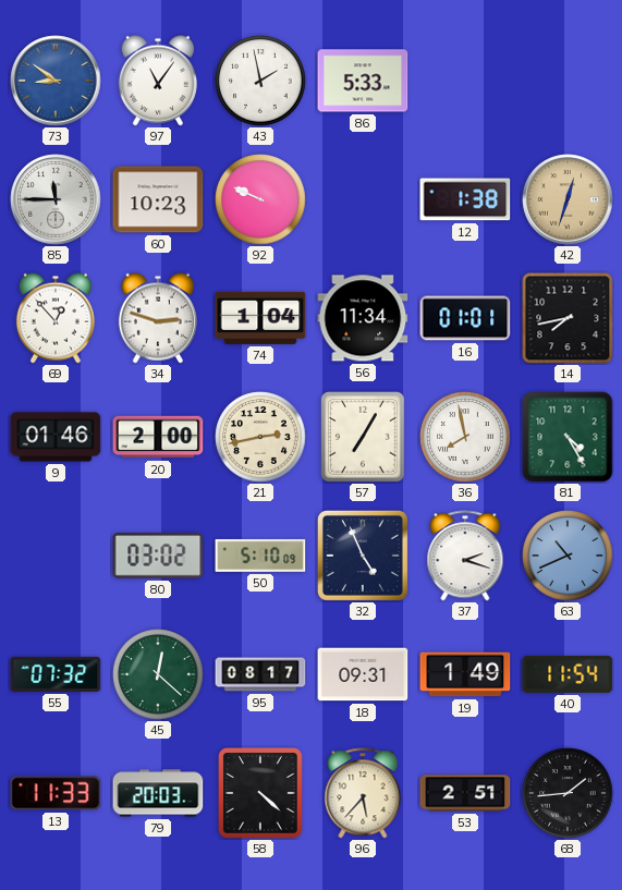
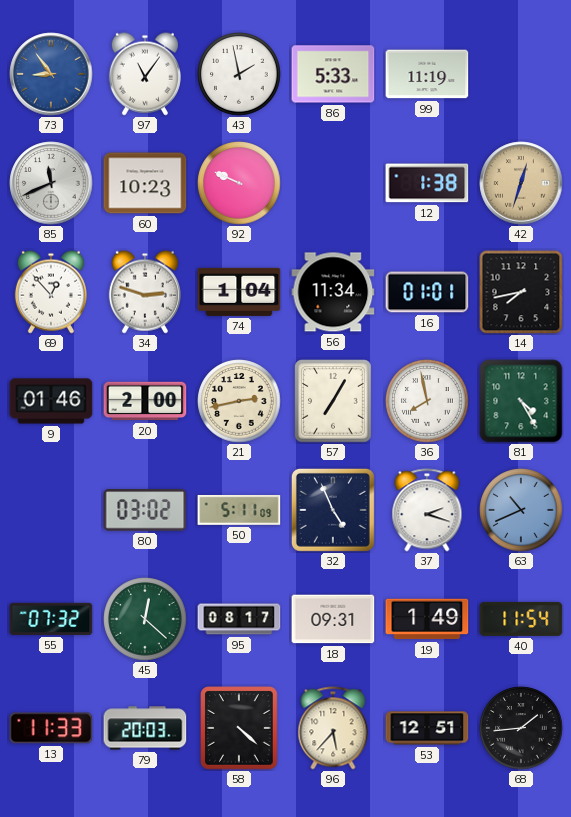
73: 8:51 -> 8:54 (51, 74)
99: none -> 11:19 (427, 74)
85: 11:45 -> 11:41 (51, 183)
50: 5:10 -> 5:11 (239, 510)
53: 2:51 -> 12:51 (427, 728)
